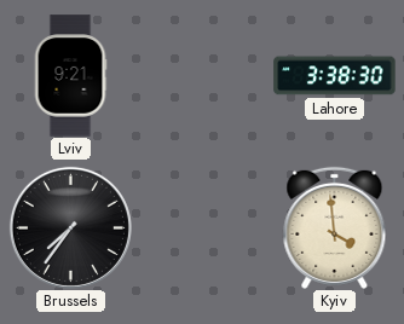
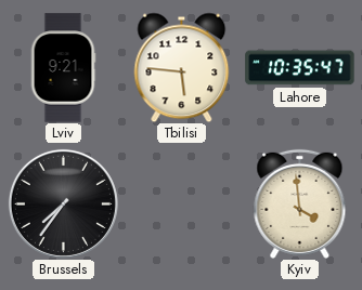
Tbilisi: none -> 5:46 (182, 67)
Lahore: 3:38 -> 10:35 (300, 68)
